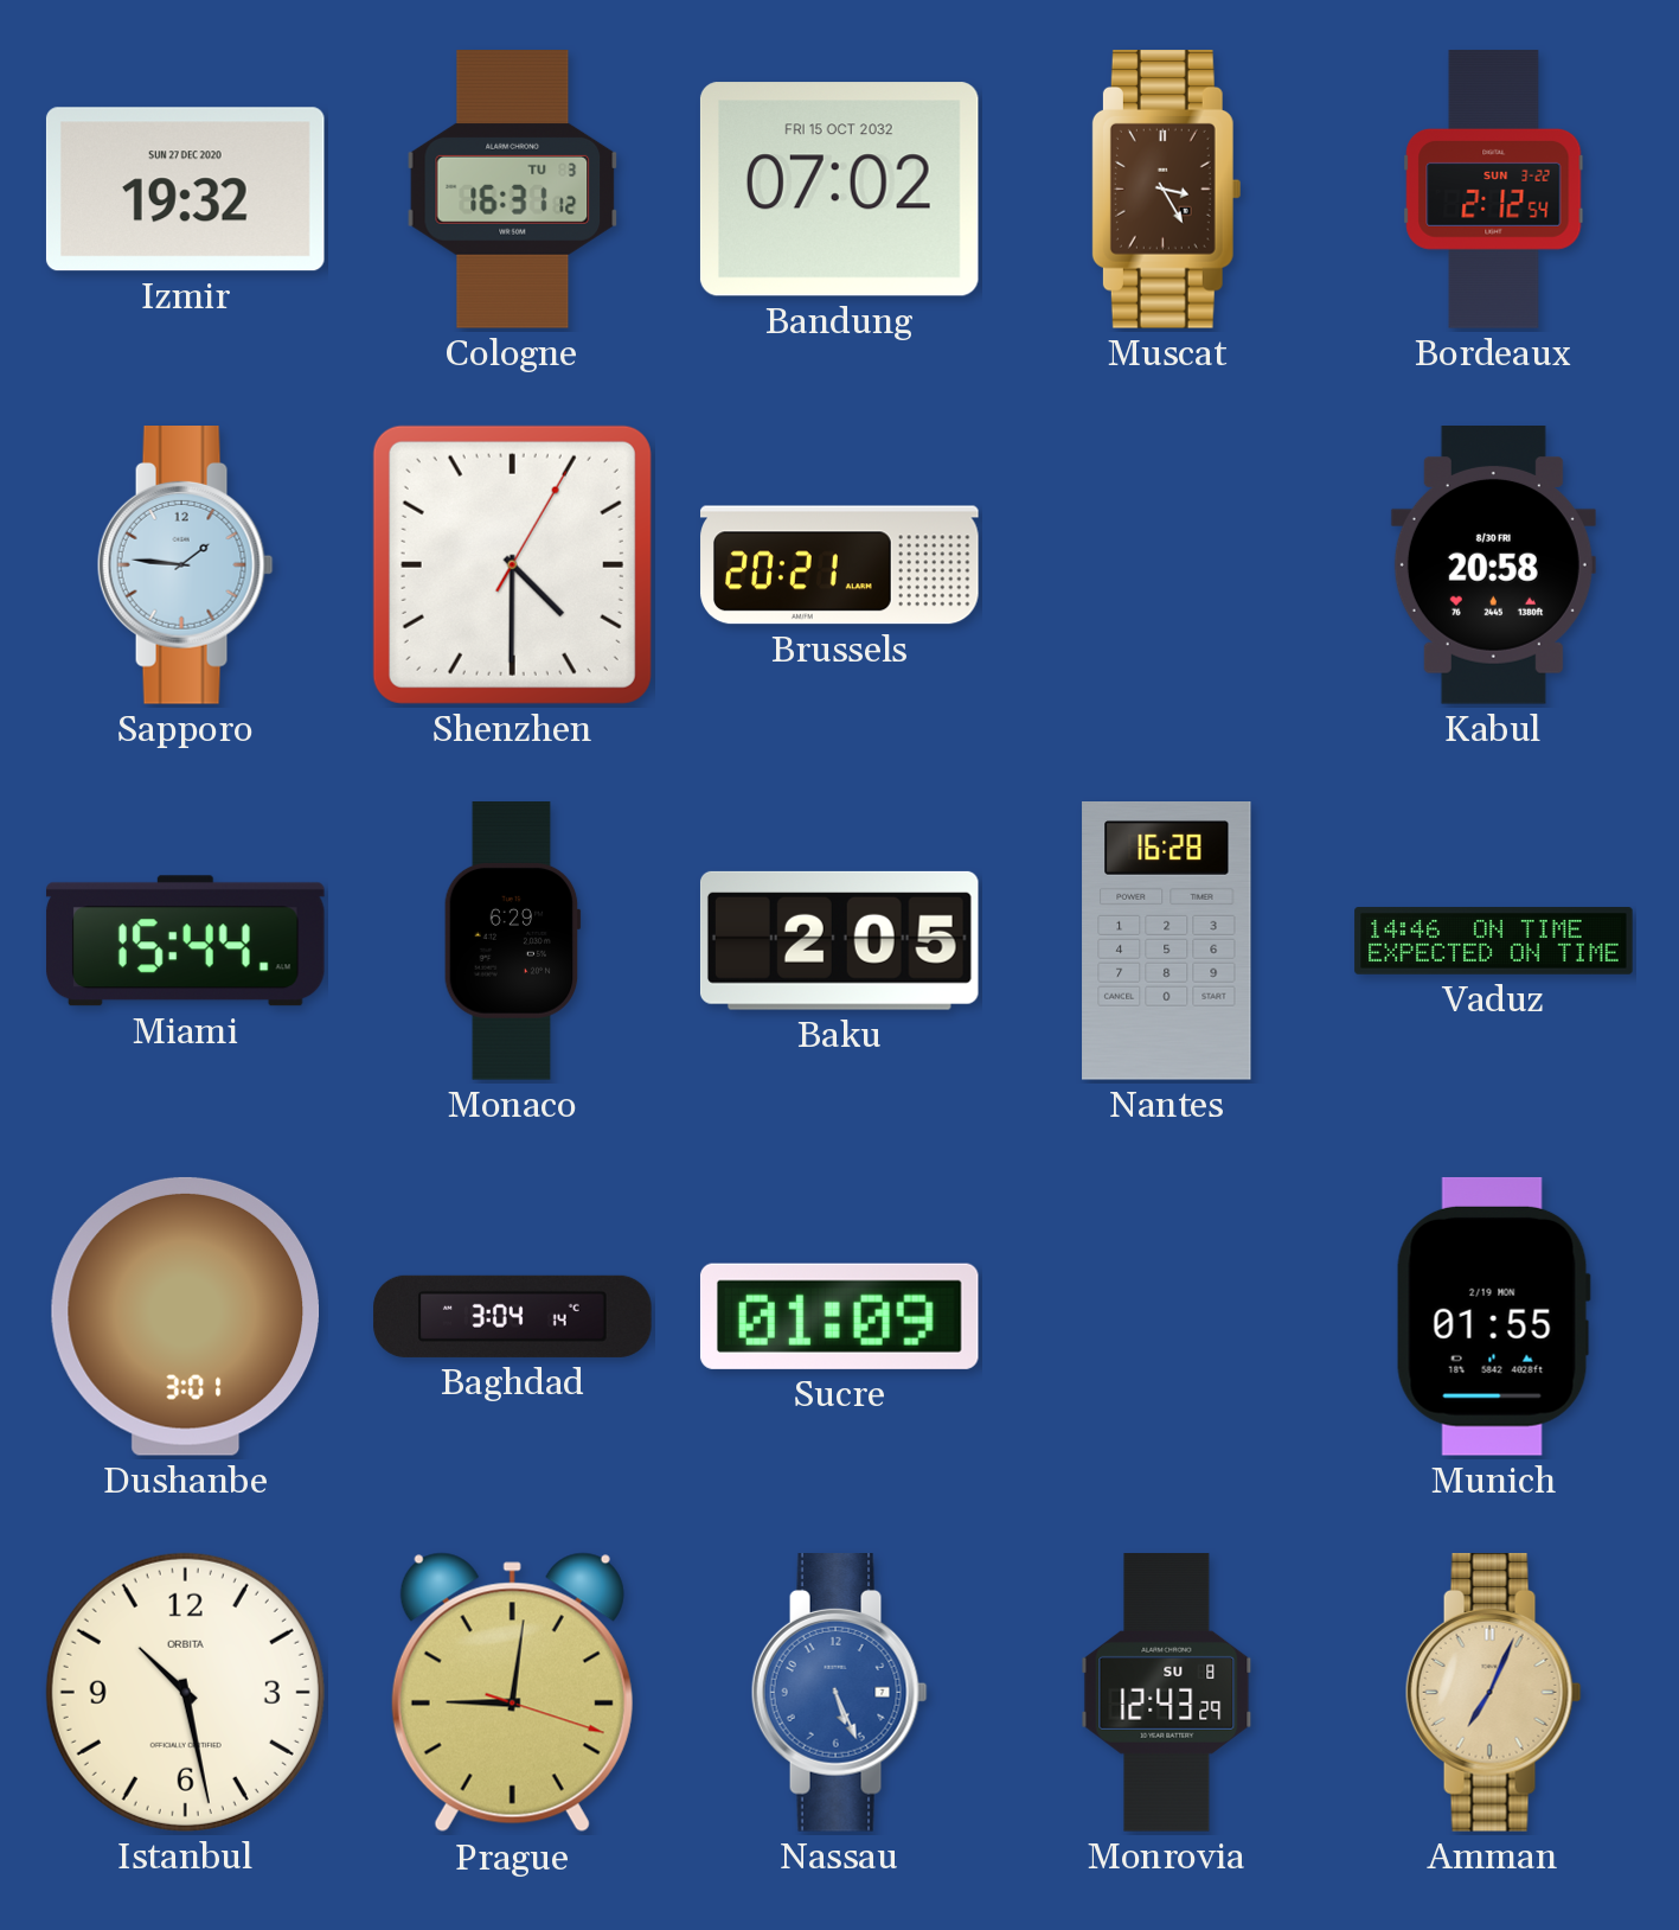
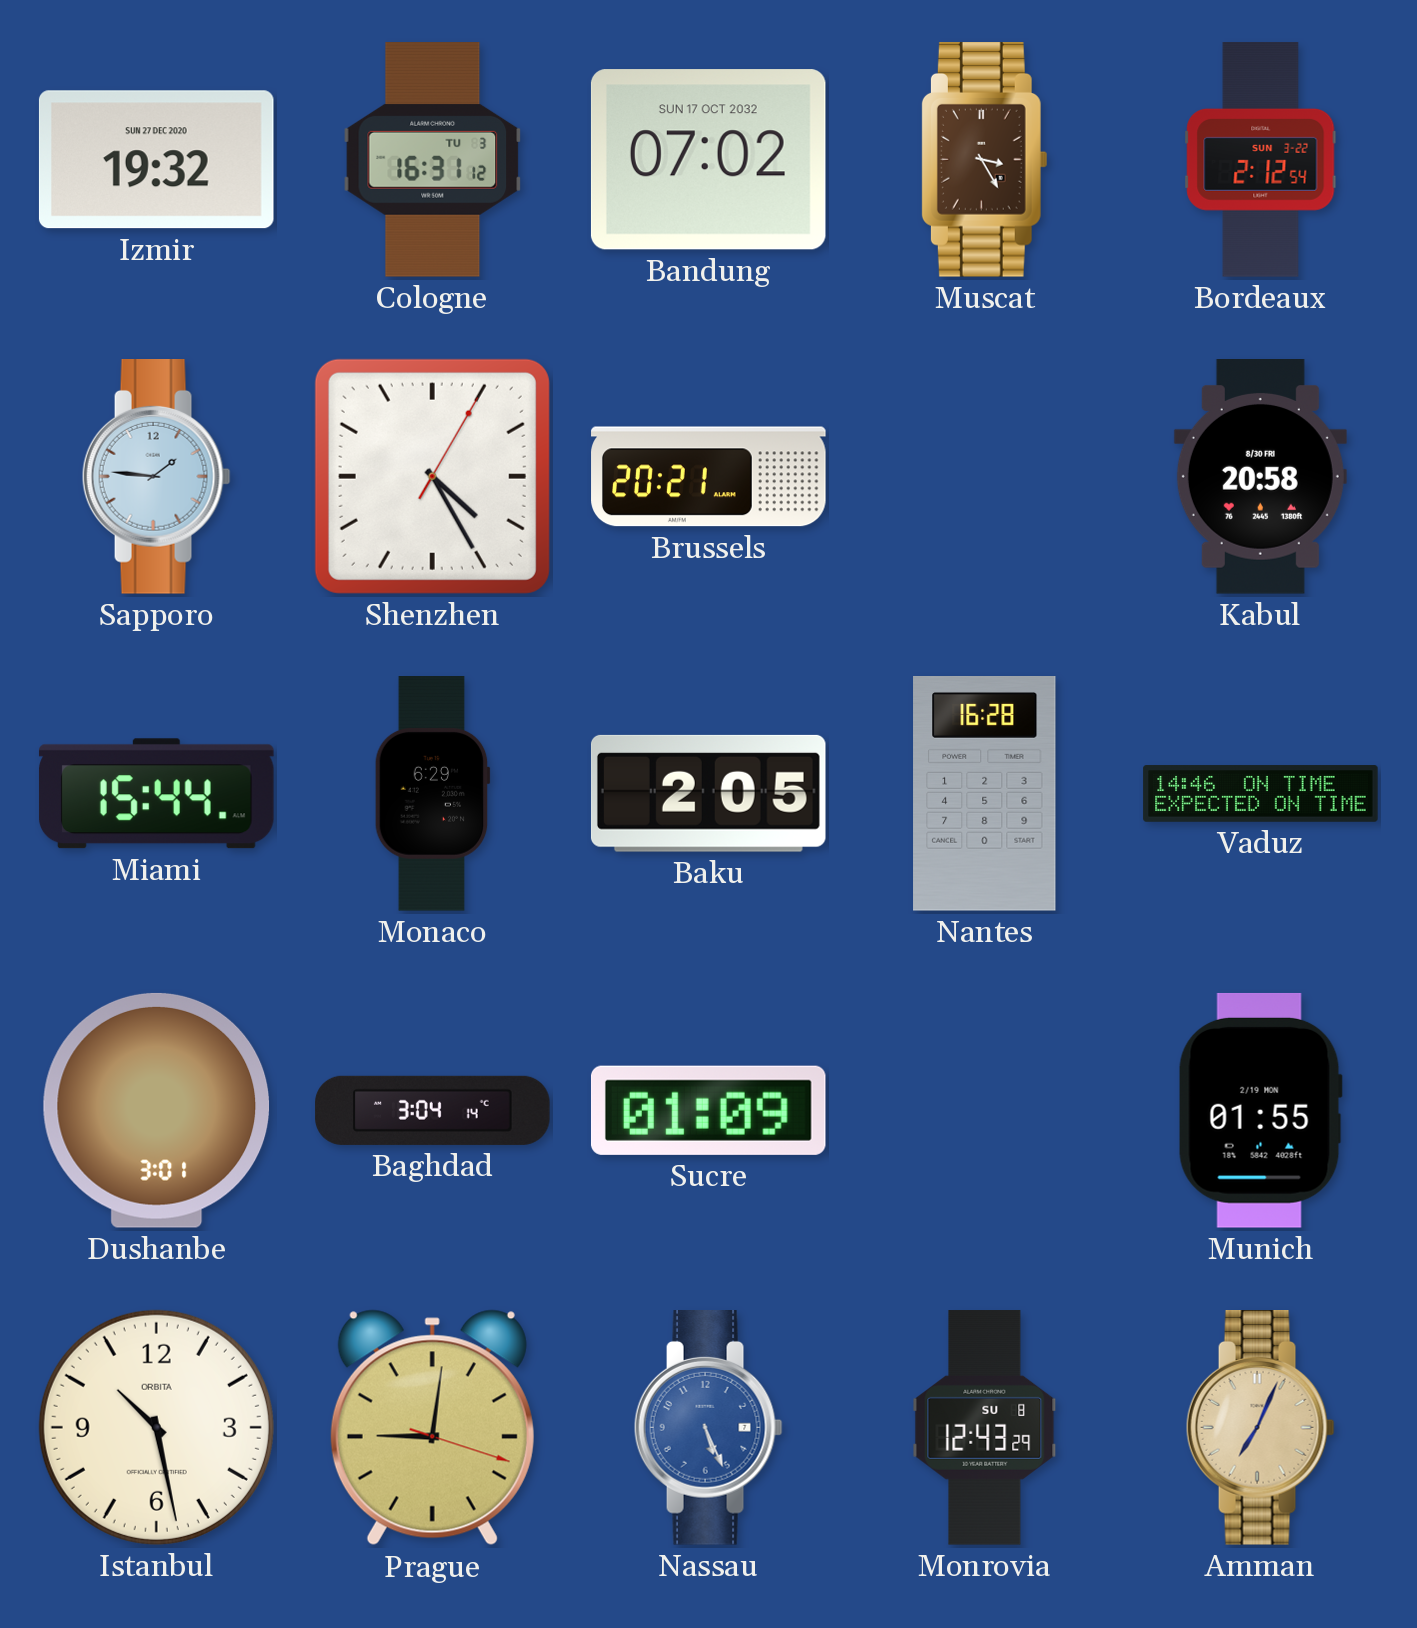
Bandung date: FRI 15 OCT 2032 -> SUN 17 OCT 2032 (708, 160)
Shenzhen: 4:30 -> 4:25 (432, 476)
